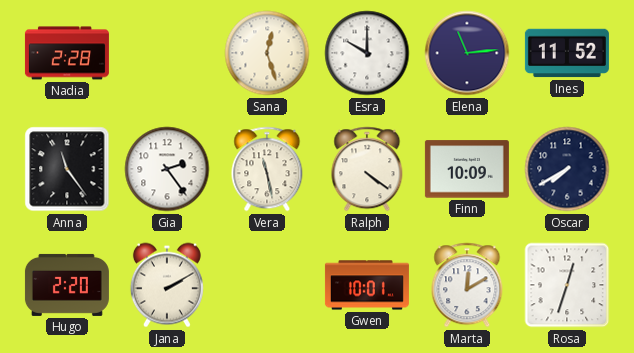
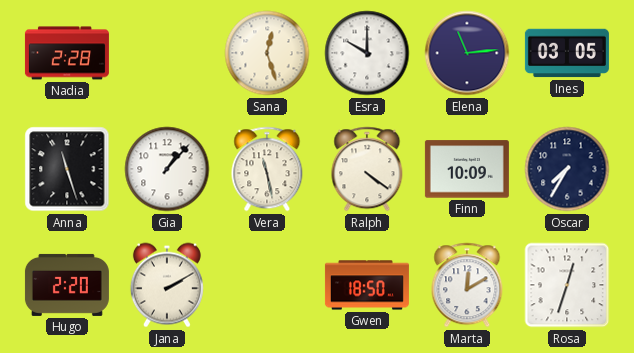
Ines: 11:52 -> 03:05 (567, 53)
Anna: 11:24 -> 11:27 (67, 169)
Gia: 2:24 -> 1:07 (167, 169)
Oscar: 7:40 -> 7:35 (567, 169)
Gwen: 10:01 -> 18:50 (367, 285)
